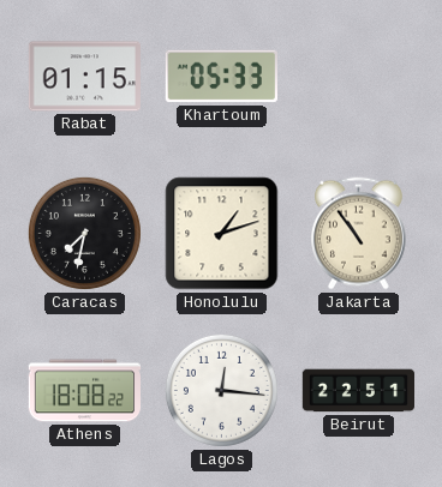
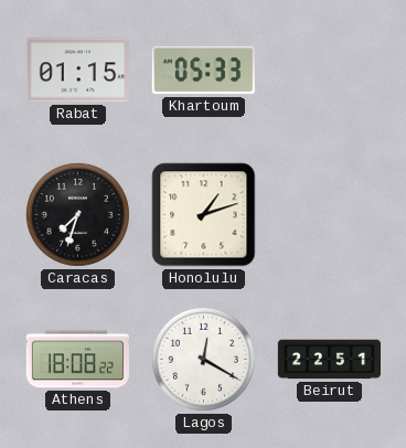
Caracas: 7:32 -> 7:33 (77, 214)
Jakarta: 10:54 -> none (359, 234)
Lagos: 12:16 -> 12:20 (203, 359)
